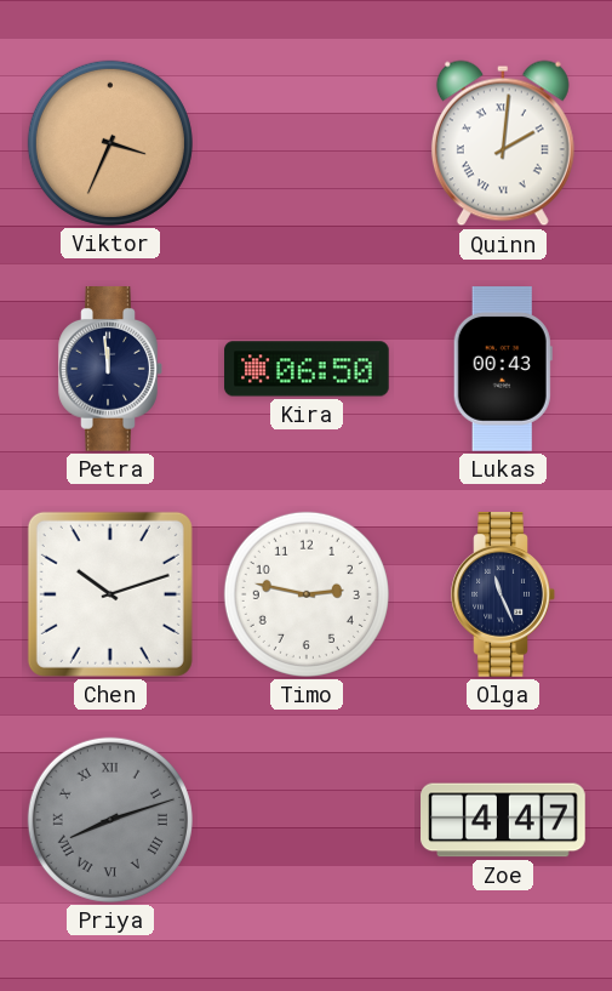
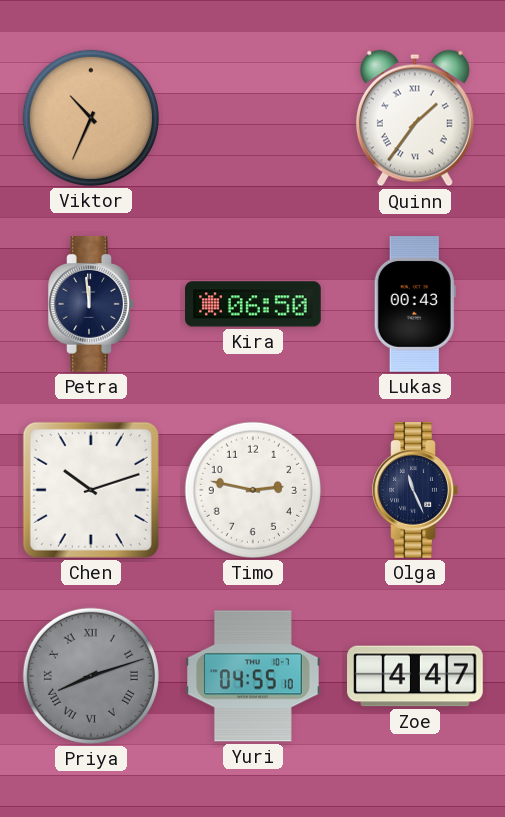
Viktor: 3:34 -> 10:34 (91, 118)
Quinn: 2:01 -> 1:36 (415, 118)
Yuri: none -> 04:55 (254, 676)
